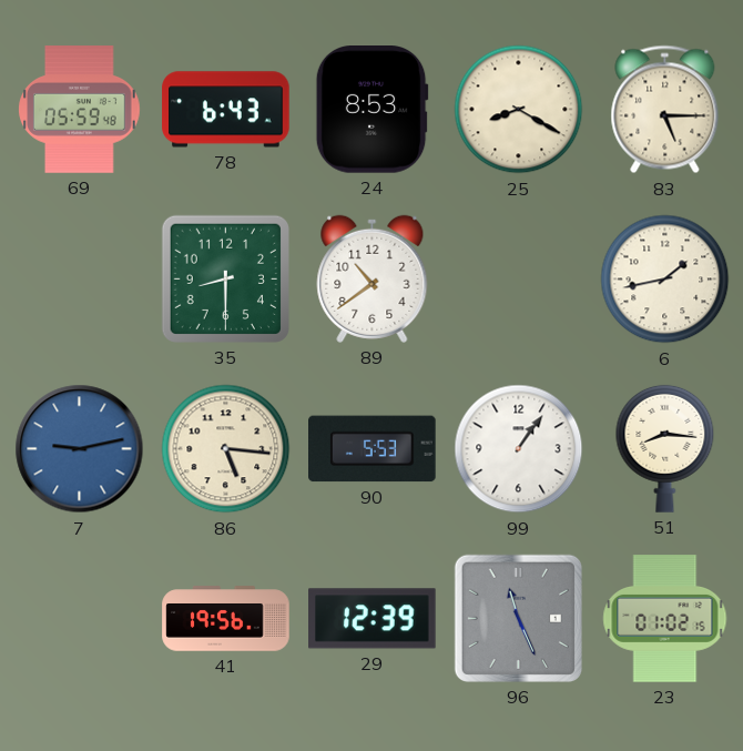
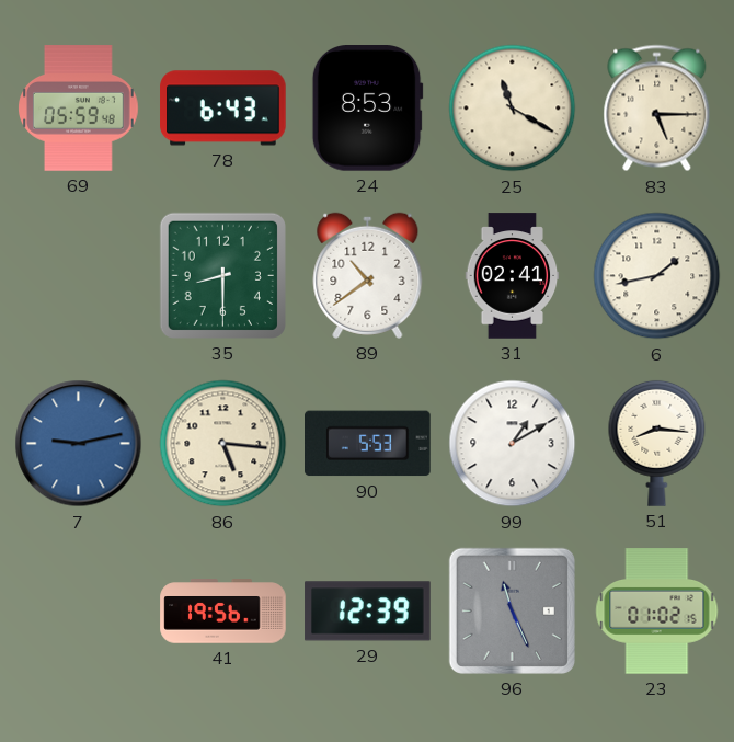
25: 8:20 -> 11:20 (513, 109)
31: none -> 02:41 (513, 276)
99: 1:06 -> 1:10 (513, 444)
